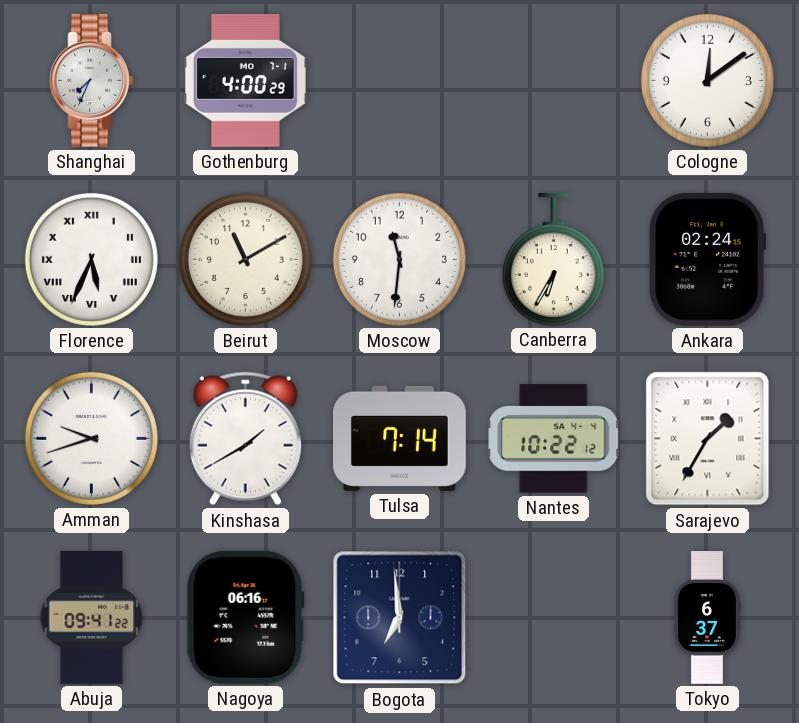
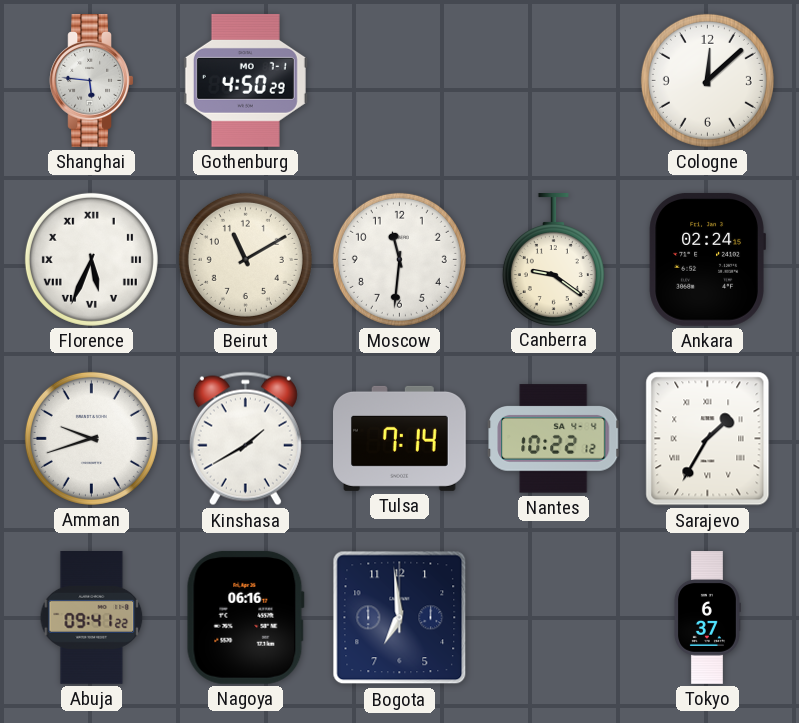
Shanghai: 7:34 -> 5:46 (92, 81)
Gothenburg: 4:00 -> 4:50 (245, 80)
Cologne: 12:09 -> 12:08 (707, 80)
Canberra: 6:35 -> 9:21 (553, 260)
